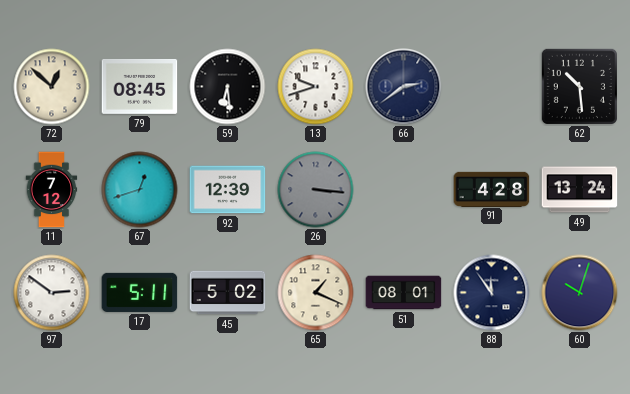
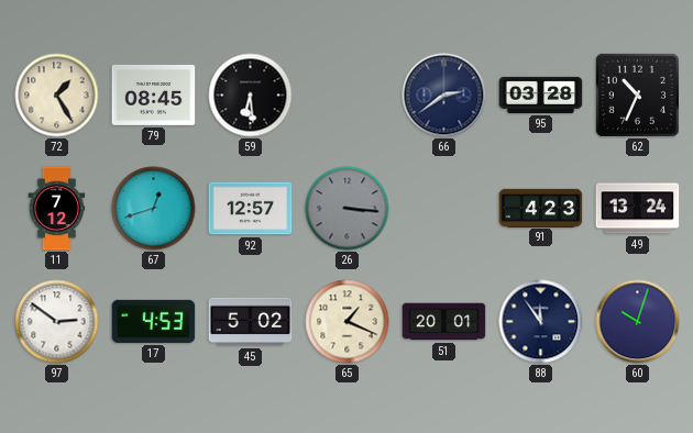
72: 12:52 -> 1:25 (57, 96)
13: 9:42 -> none (316, 87)
95: none -> 03:28 (541, 95)
62: 10:29 -> 10:34 (637, 95)
92: 12:39 -> 12:57 (251, 209)
91: 4:28 -> 4:23 (541, 208)
17: 5:11 -> 4:53 (154, 321)
51: 08:01 -> 20:01 (444, 322)
